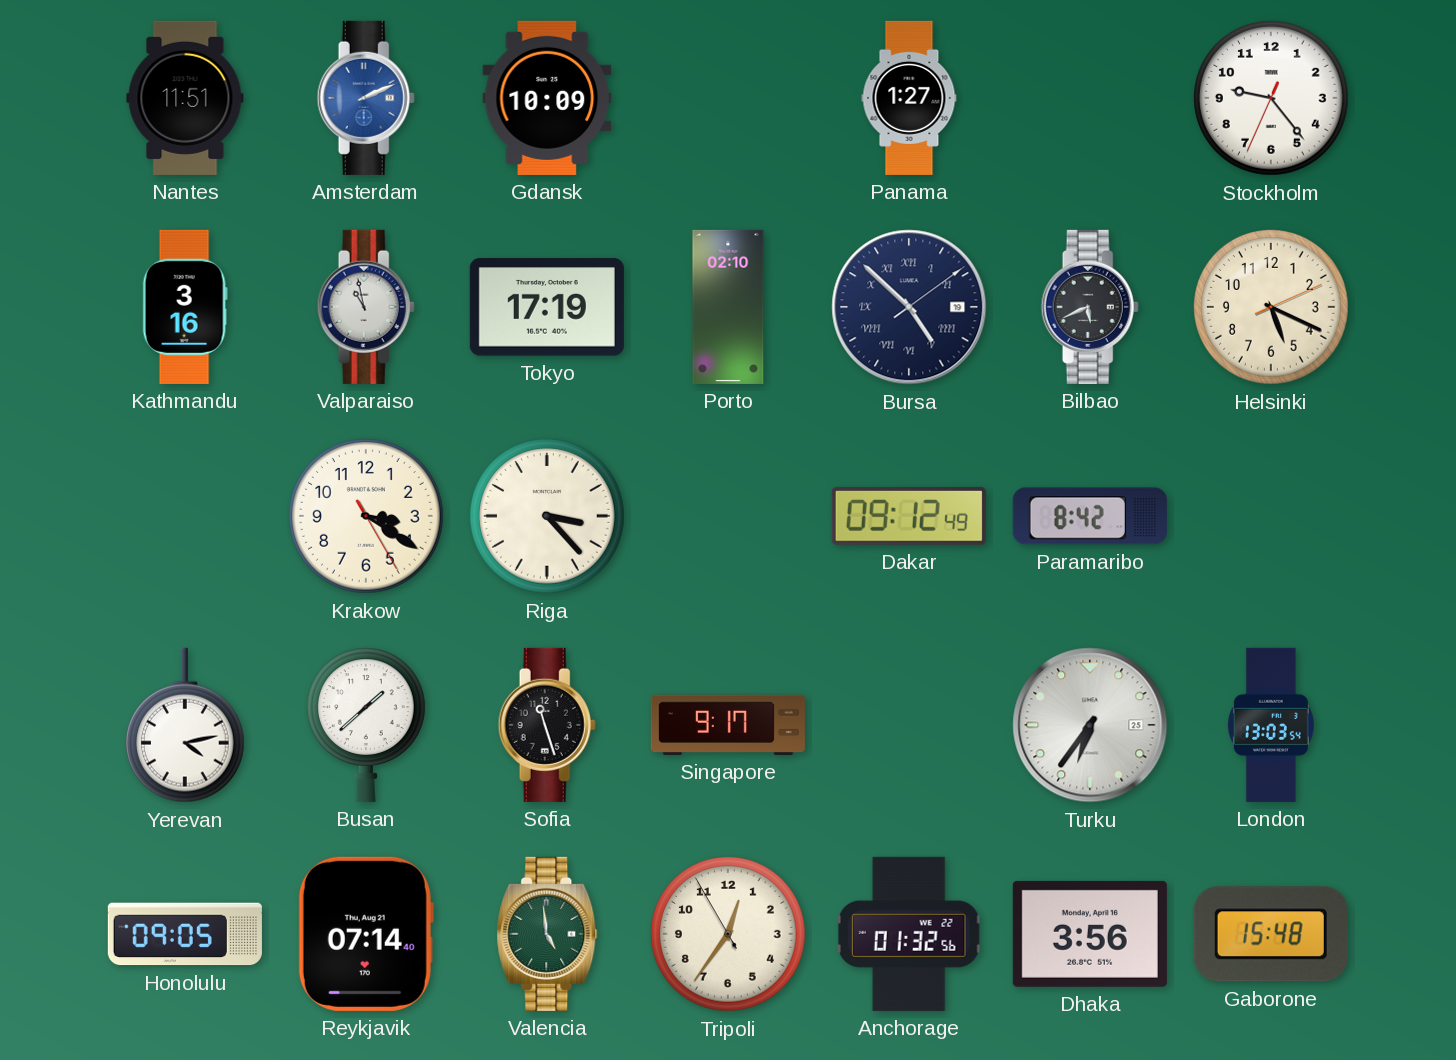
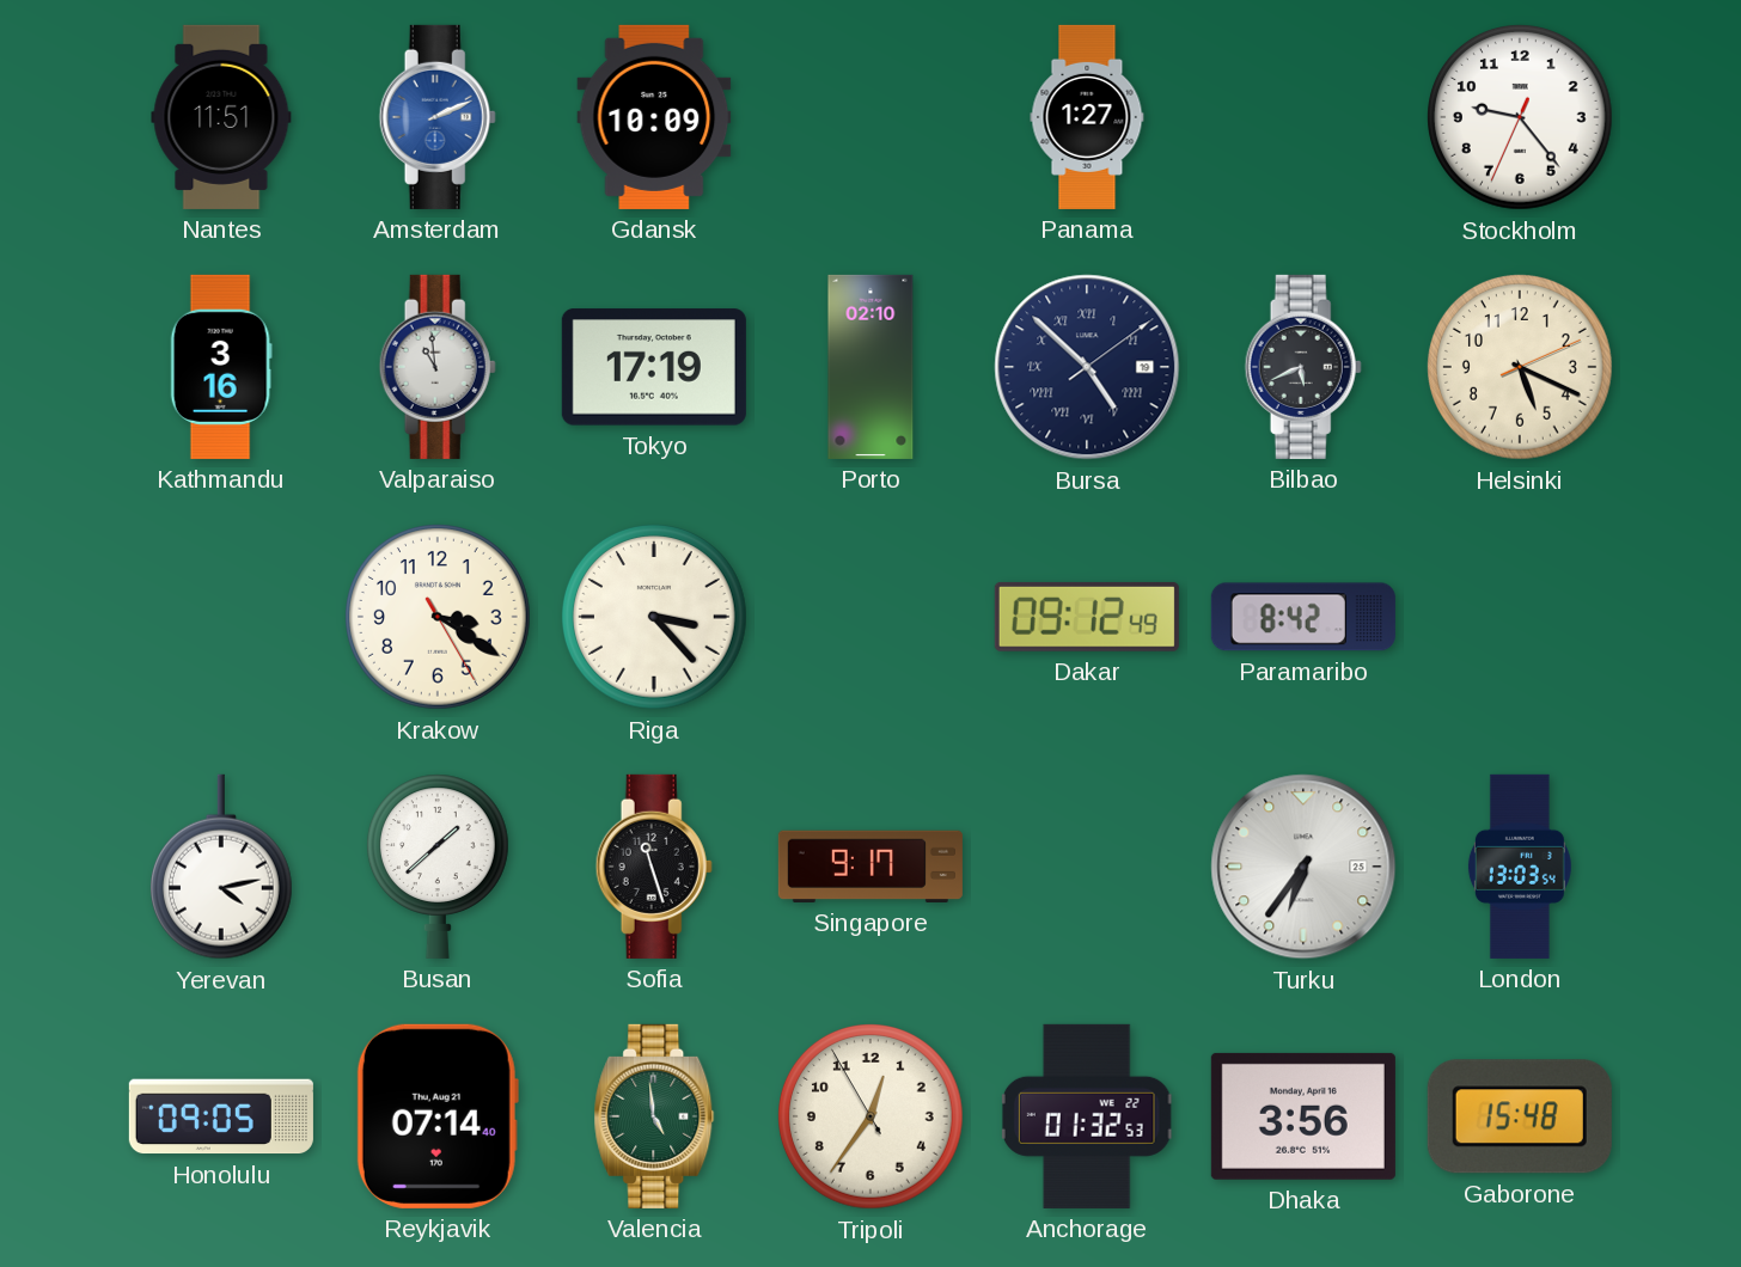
Valparaiso: 10:58 -> 10:59 (438, 367)
Anchorage: 01:32:56 -> 01:32:53 (1087, 1116)
